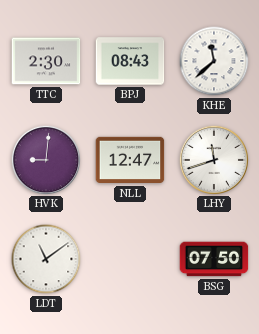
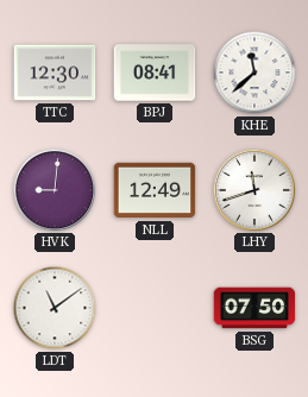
TTC: 2:30 -> 12:30 (55, 73)
BPJ: 08:43 -> 08:41 (155, 73)
NLL: 12:47 -> 12:49 (155, 190)
